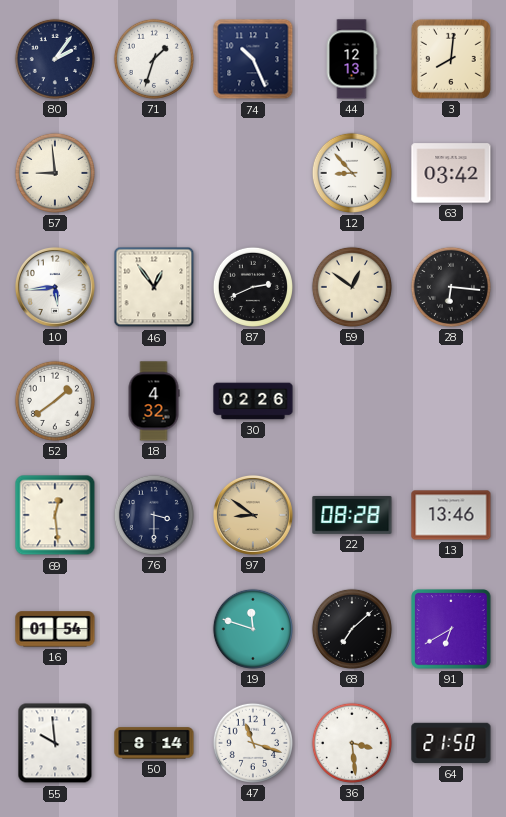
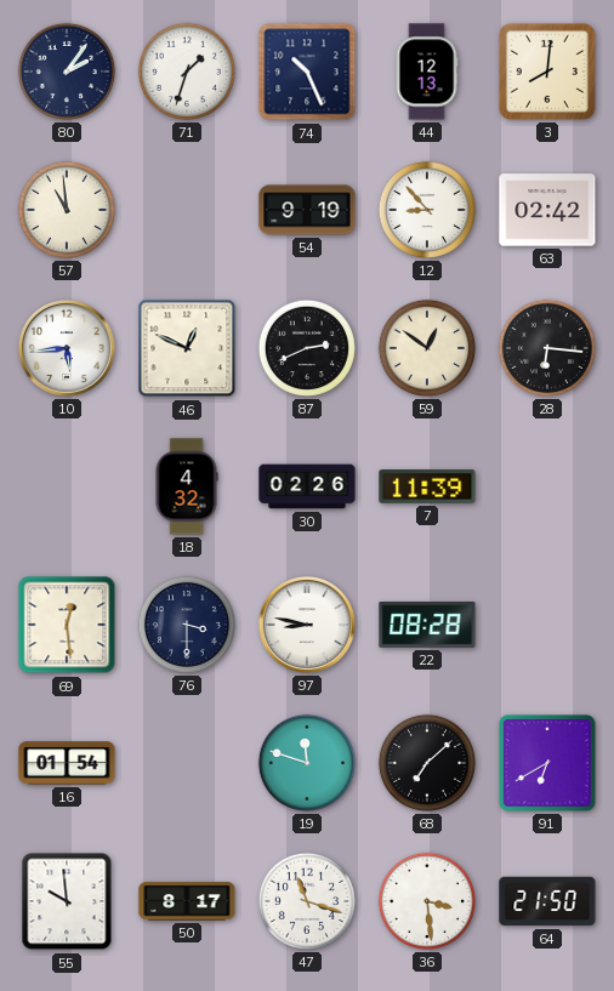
57: 8:59 -> 10:59 (67, 210)
54: none -> 9:19 (307, 210)
63: 03:42 -> 02:42 (547, 210)
46: 12:54 -> 12:49 (187, 348)
52: 1:39 -> none (55, 401)
7: none -> 11:39 (427, 486)
97: 8:51 -> 8:47 (307, 625)
97 dial: champagne -> white (307, 625)
13: 13:46 -> none (451, 515)
50: 8:14 -> 8:17 (187, 901)
